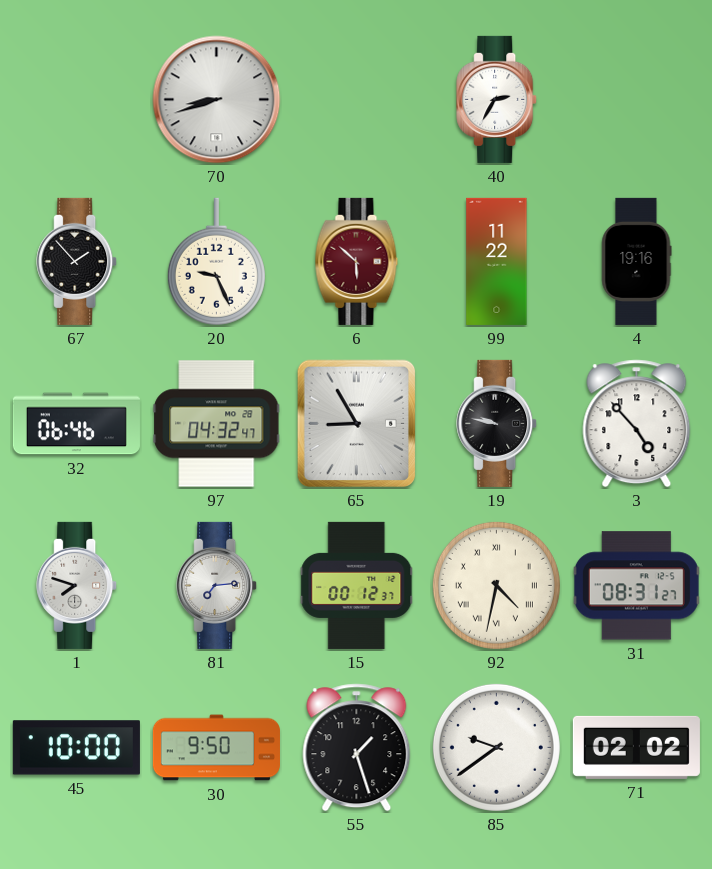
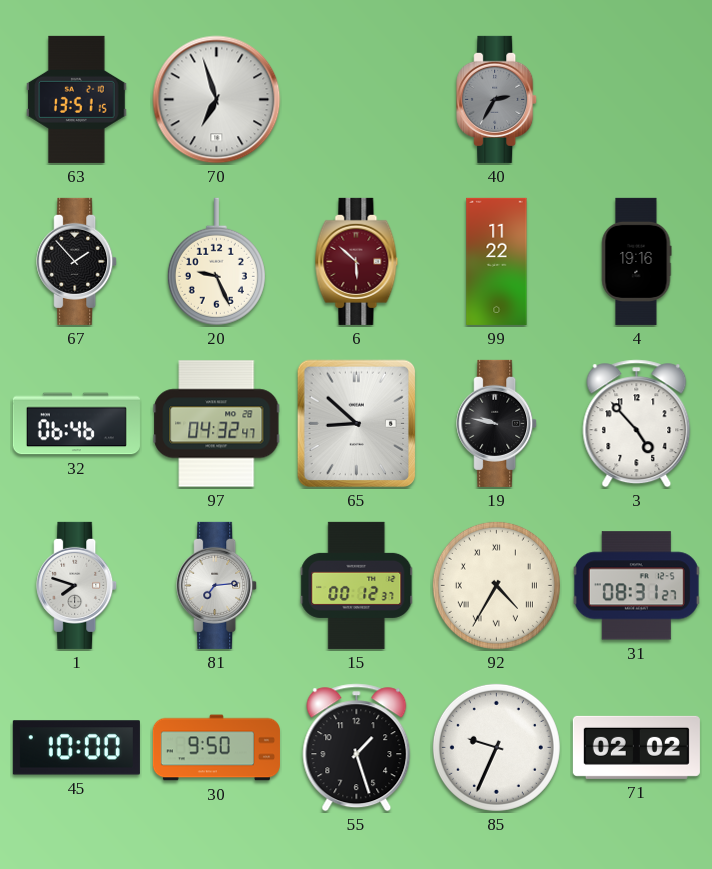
63: none -> 13:51 (77, 99)
70: 8:42 -> 6:57 (217, 100)
40 dial: white -> grey (497, 99)
65: 8:55 -> 8:52 (357, 424)
92: 4:32 -> 4:35 (496, 585)
85: 9:39 -> 9:34 (496, 747)
